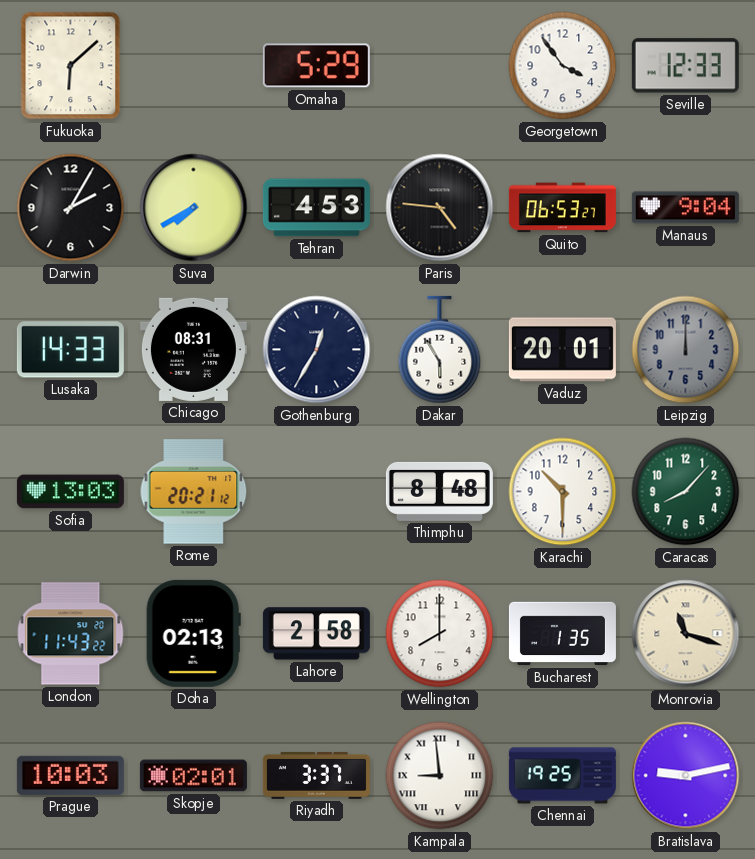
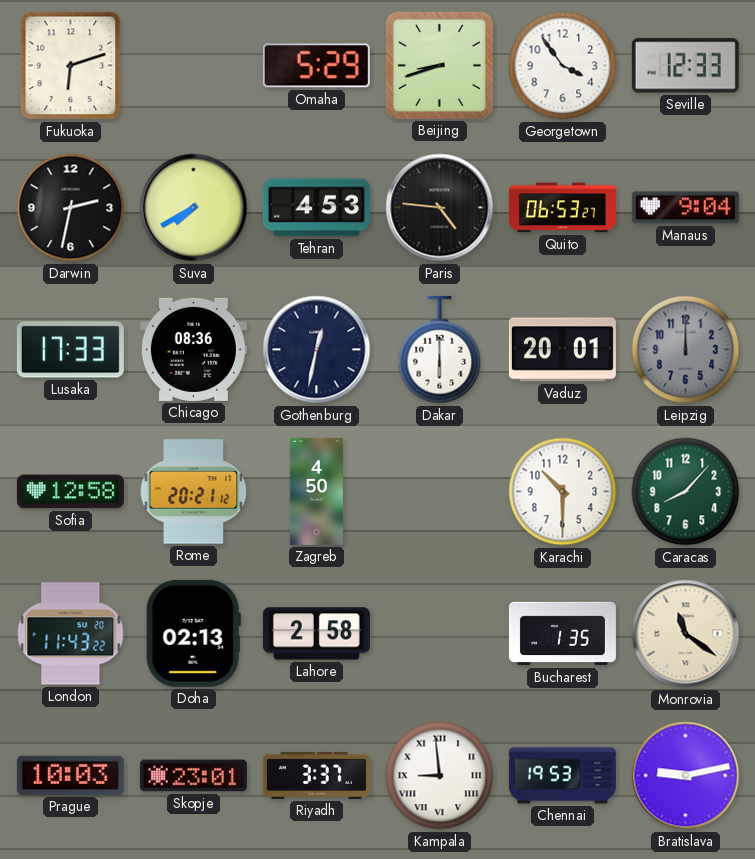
Fukuoka: 6:08 -> 6:12 (71, 66)
Beijing: none -> 8:42 (439, 65)
Darwin: 2:05 -> 2:32 (71, 208)
Lusaka: 14:33 -> 17:33 (70, 350)
Chicago: 08:31 -> 08:36 (193, 349)
Gothenburg: 12:35 -> 12:32 (317, 350)
Dakar: 5:55 -> 6:00 (440, 350)
Sofia: 13:03 -> 12:58 (70, 492)
Zagreb: none -> 4:50 (316, 491)
Thimphu: 8:48 -> none (439, 491)
Wellington: 8:00 -> none (440, 634)
Monrovia: 11:18 -> 11:21 (686, 634)
Skopje: 02:01 -> 23:01 (193, 776)
Chennai: 19:25 -> 19:53 (562, 776)
